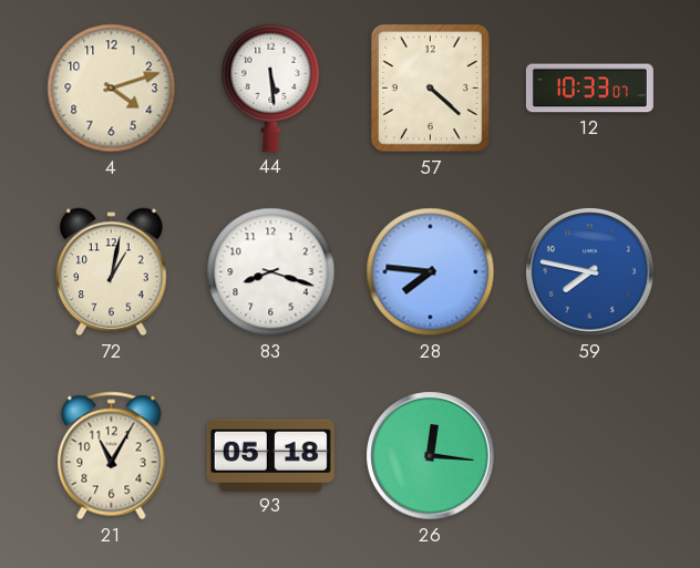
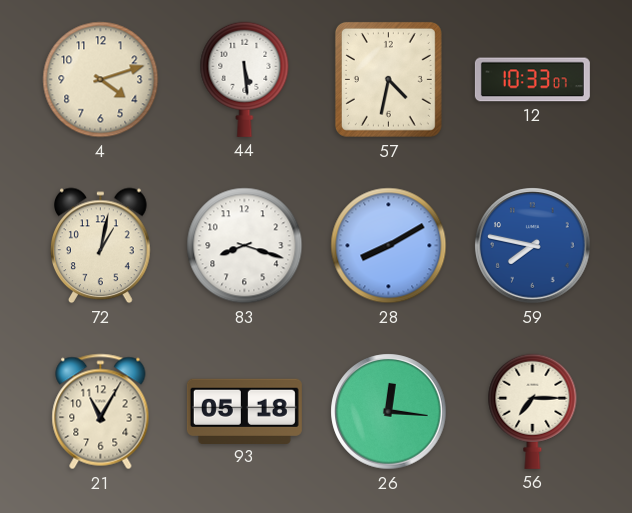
57: 4:22 -> 4:32 (388, 79)
28: 7:46 -> 8:10 (389, 246)
56: none -> 7:15 (533, 411)
